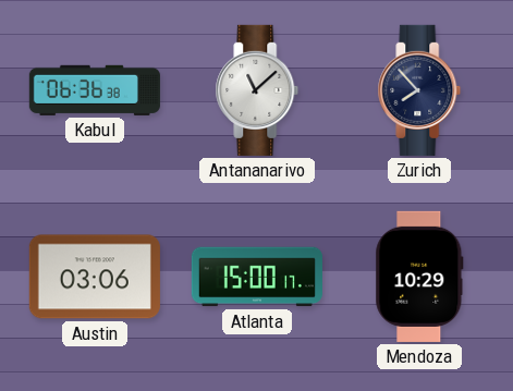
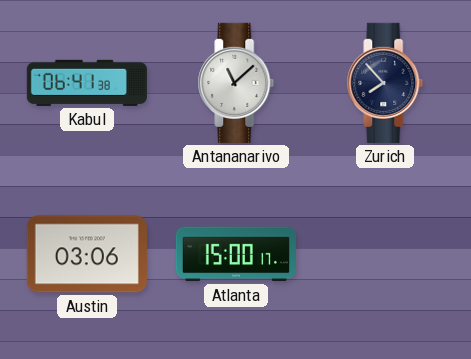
Kabul: 06:36 -> 06:41 (87, 83)
Mendoza: 10:29 -> none (419, 277)
